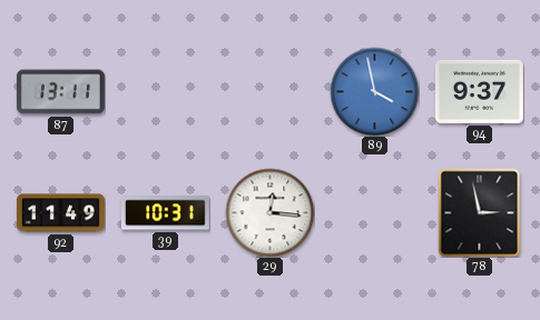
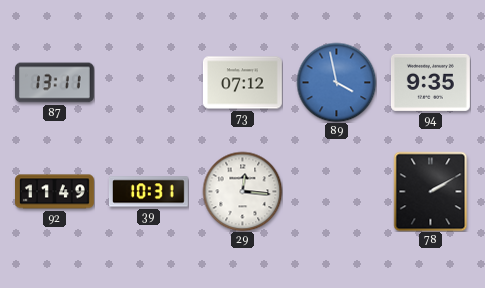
73: none -> 07:12 (242, 83)
94: 9:37 -> 9:35 (430, 82)
78: 2:58 -> 2:10 (431, 191)
